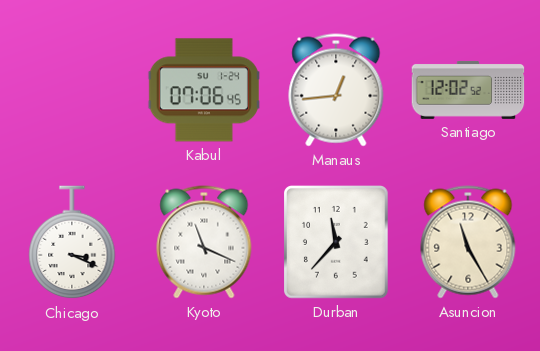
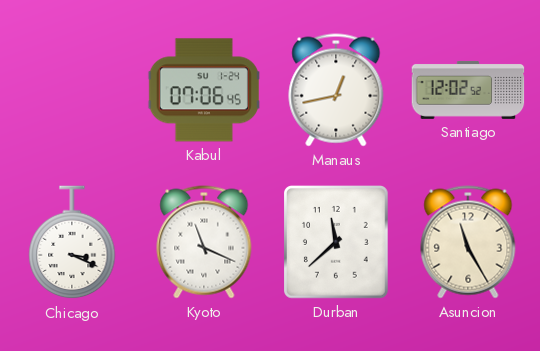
Manaus: 12:44 -> 12:43 (336, 90)
Durban: 11:37 -> 11:38 (337, 243)
